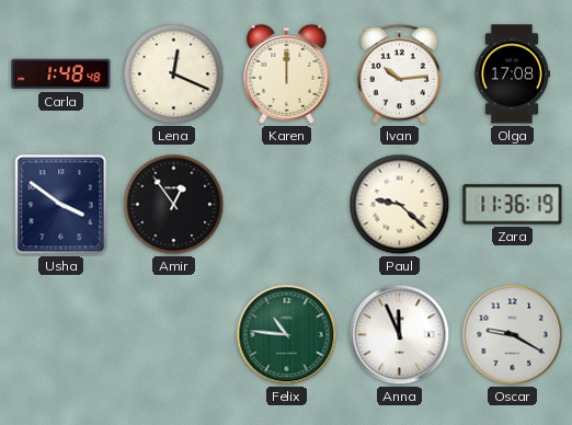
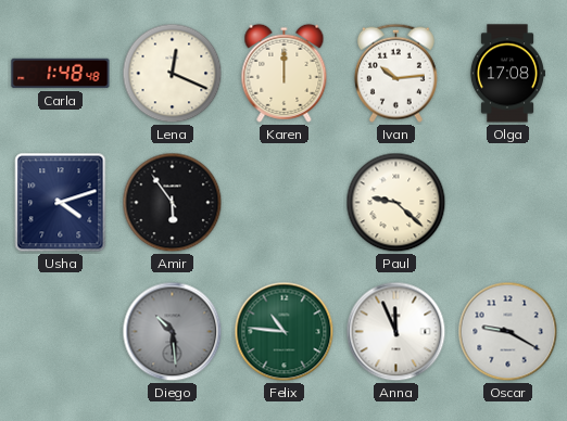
Usha: 3:51 -> 4:12 (61, 203)
Amir: 12:54 -> 5:54 (173, 203)
Zara: 11:36 -> none (513, 205)
Diego: none -> 10:29 (173, 332)
